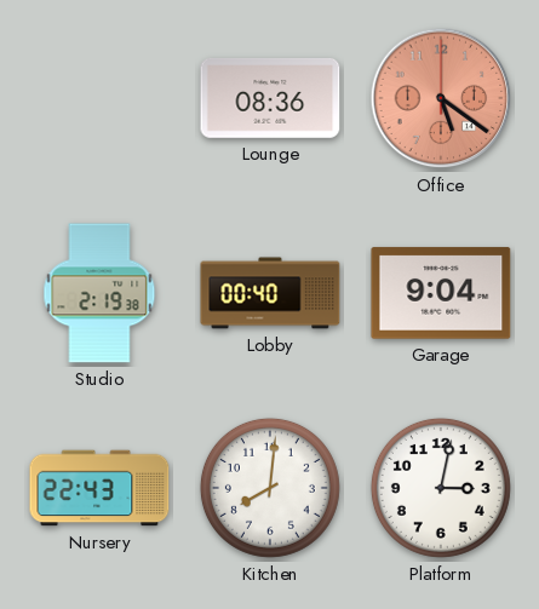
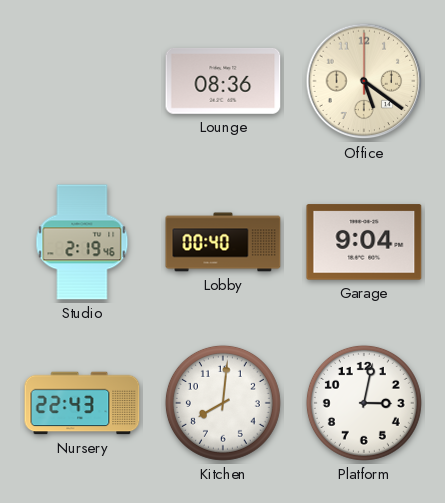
Office dial: salmon -> cream (364, 81)
Studio: 2:19:38 -> 2:19:46 (82, 242)
